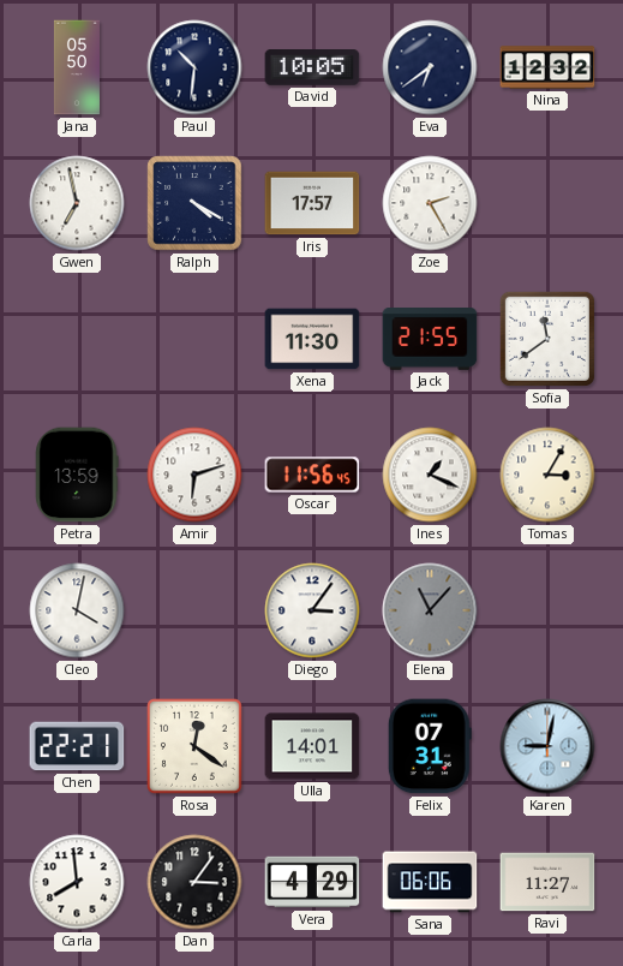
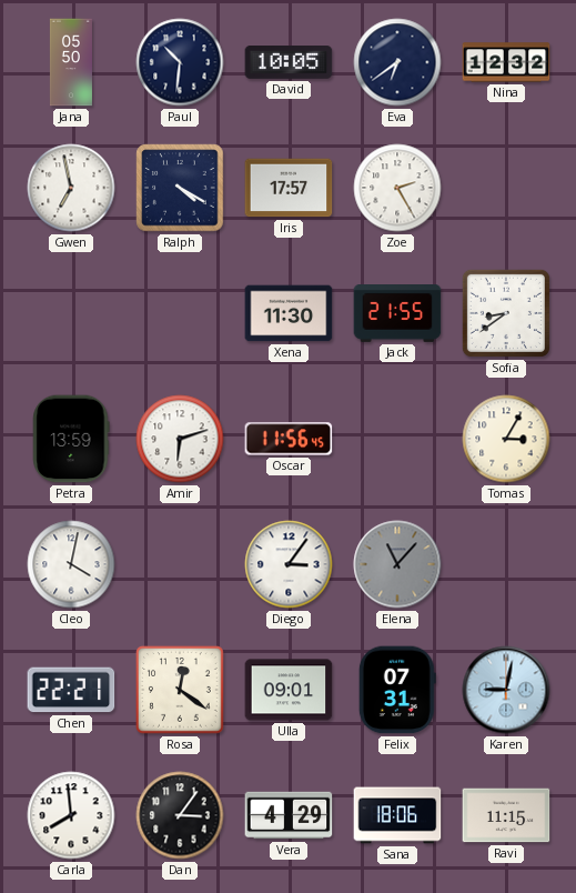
Sofia: 11:39 -> 8:39 (506, 313)
Ines: 1:19 -> none (430, 475)
Ulla: 14:01 -> 09:01 (289, 690)
Sana: 06:06 -> 18:06 (397, 815)
Ravi: 11:27 -> 11:15 (506, 815)
